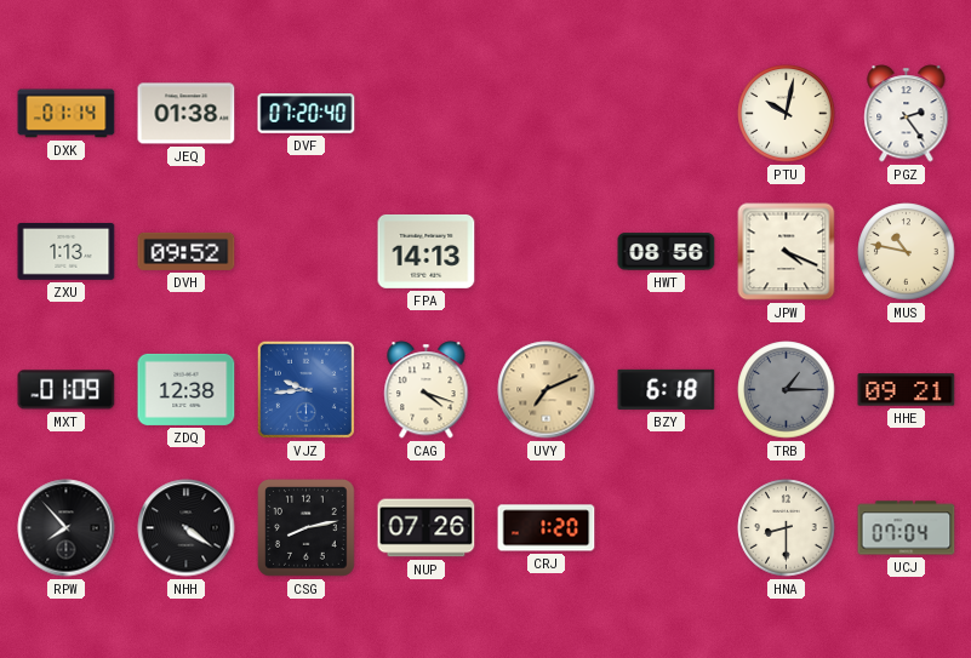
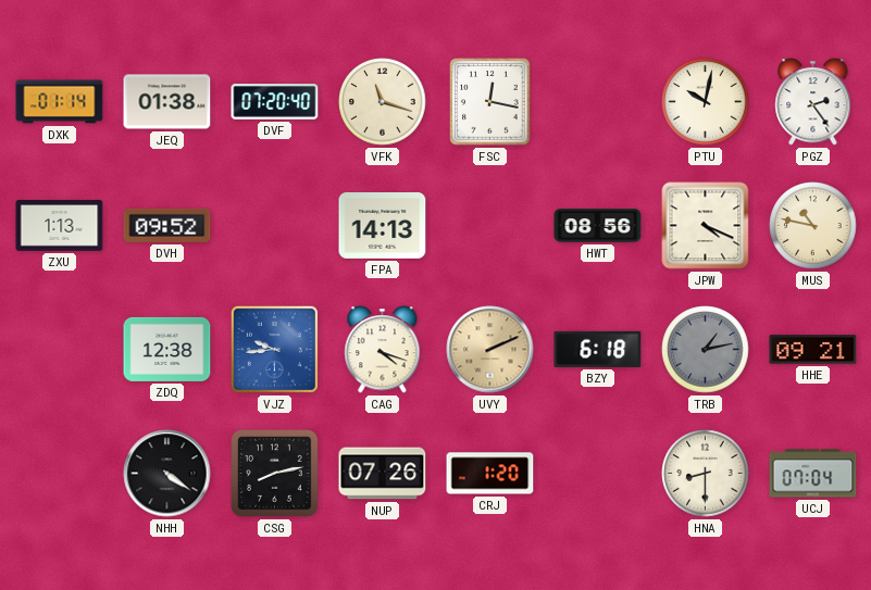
VFK: none -> 11:18 (383, 102)
FSC: none -> 12:17 (490, 102)
MXT: 01:09 -> none (67, 390)
UVY: 7:11 -> 2:11 (490, 350)
TRB: 1:15 -> 1:13 (706, 350)
RPW: 7:53 -> none (67, 528)
